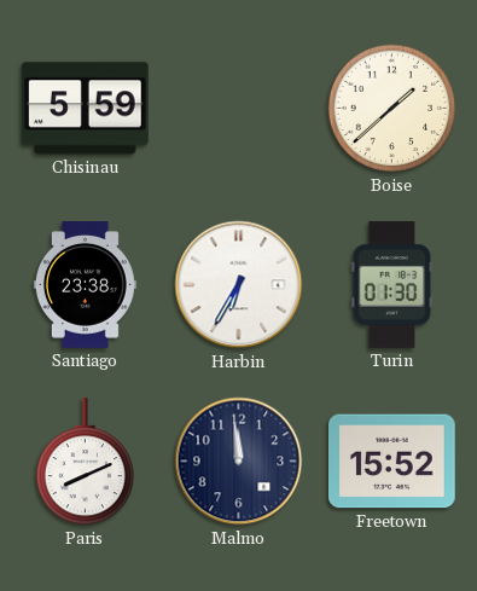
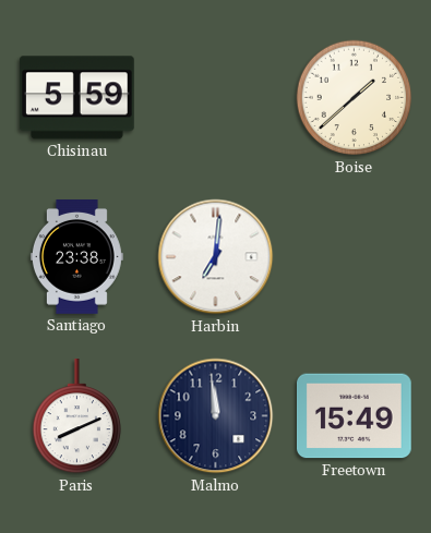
Harbin: 6:35 -> 7:01 (216, 257)
Turin: 01:30 -> none (392, 285)
Freetown: 15:52 -> 15:49 (355, 416)
